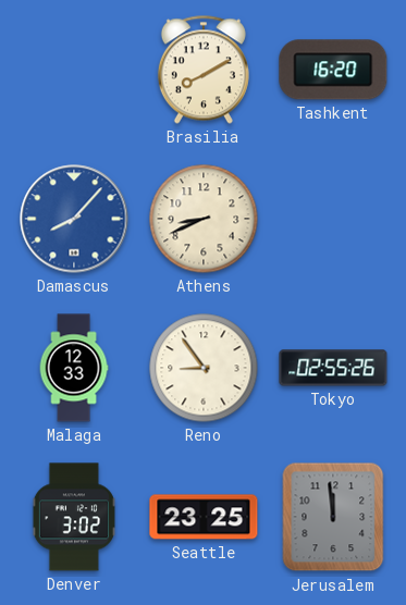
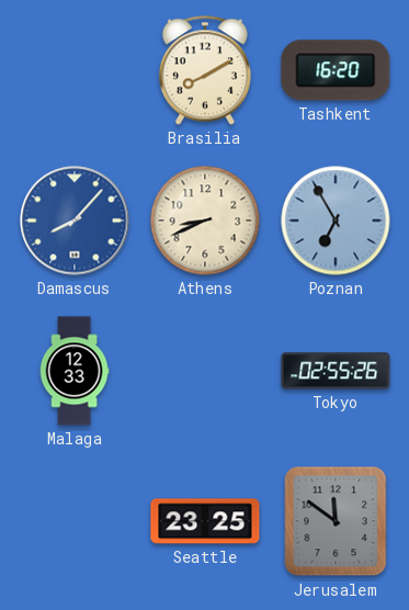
Poznan: none -> 6:55 (336, 221)
Reno: 8:54 -> none (204, 368)
Denver: 3:02 -> none (74, 517)
Jerusalem: 11:59 -> 11:51 (336, 521)
